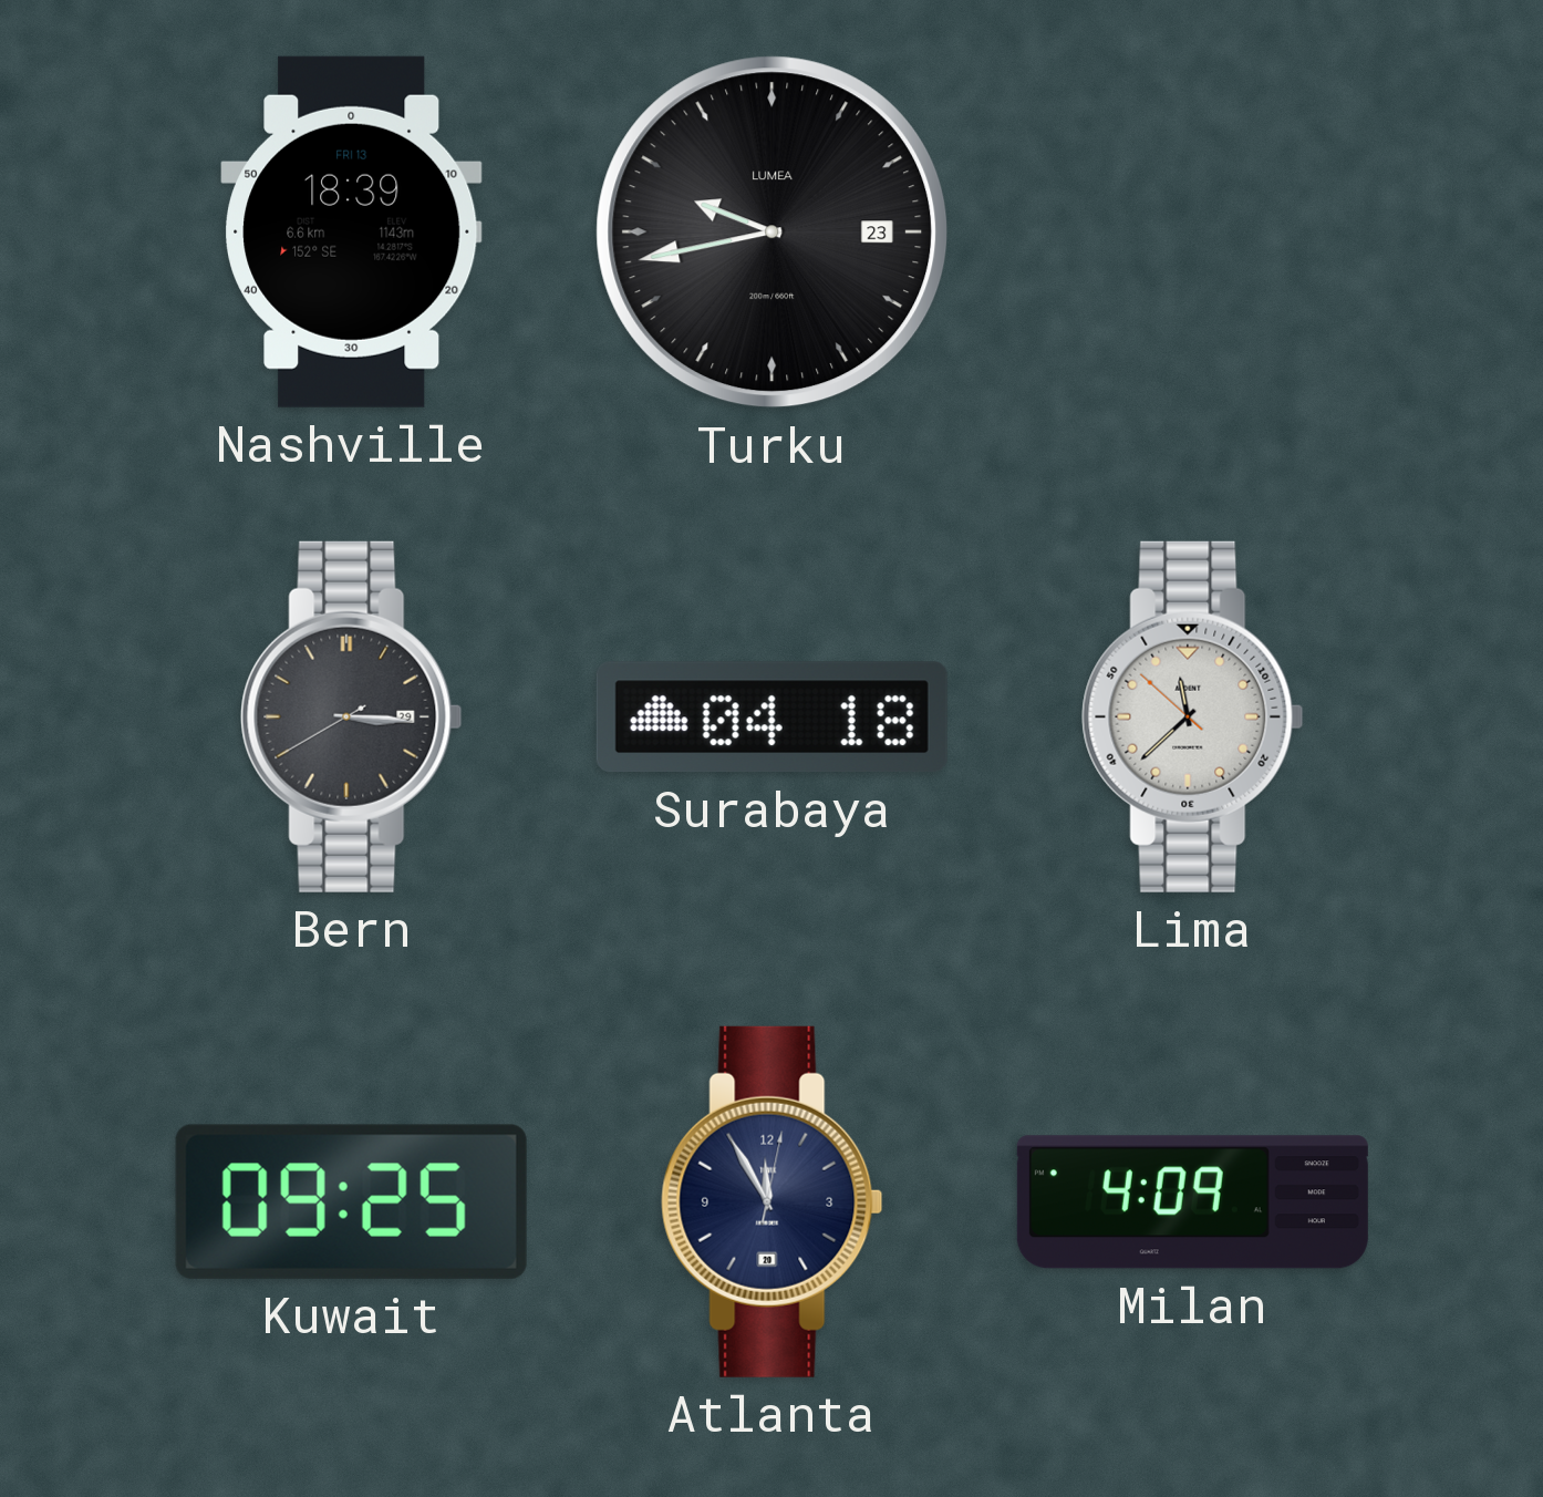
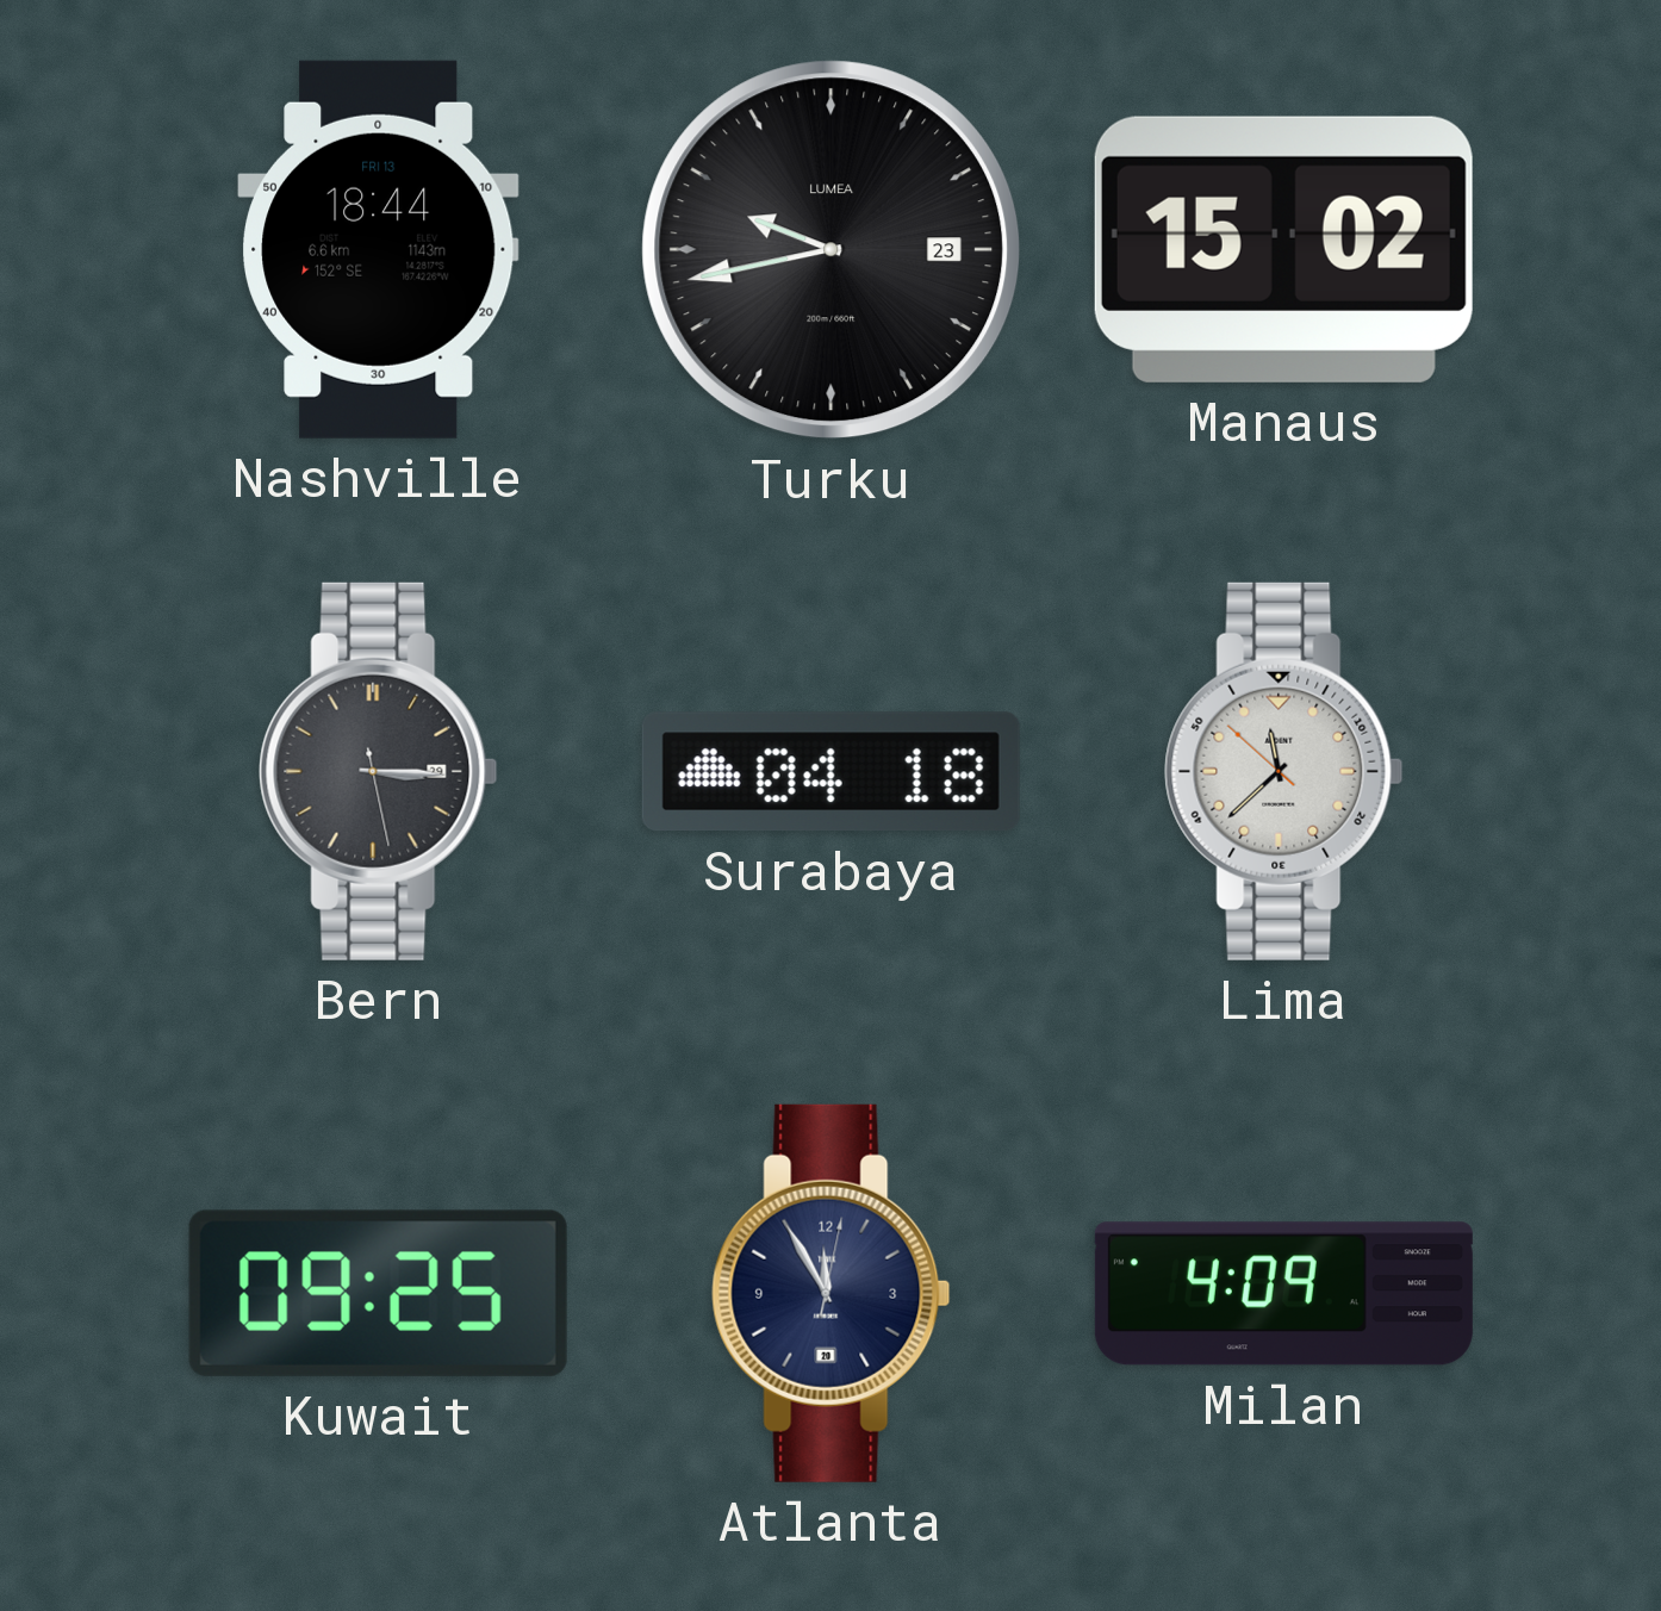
Nashville: 18:39 -> 18:44 (379, 249)
Manaus: none -> 15:02 (1283, 249)
Bern: 3:15:40 -> 3:15:28 (379, 771)
